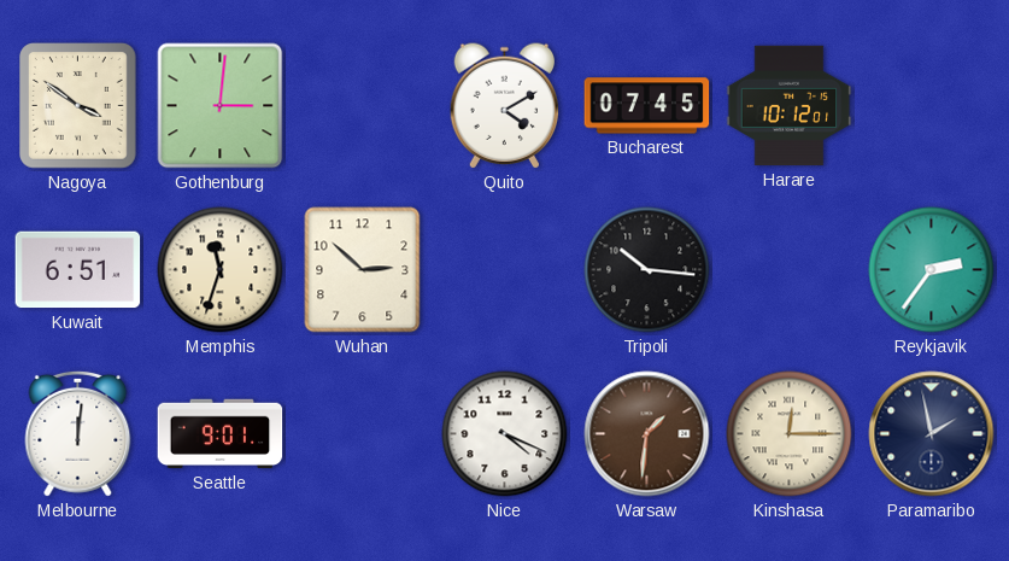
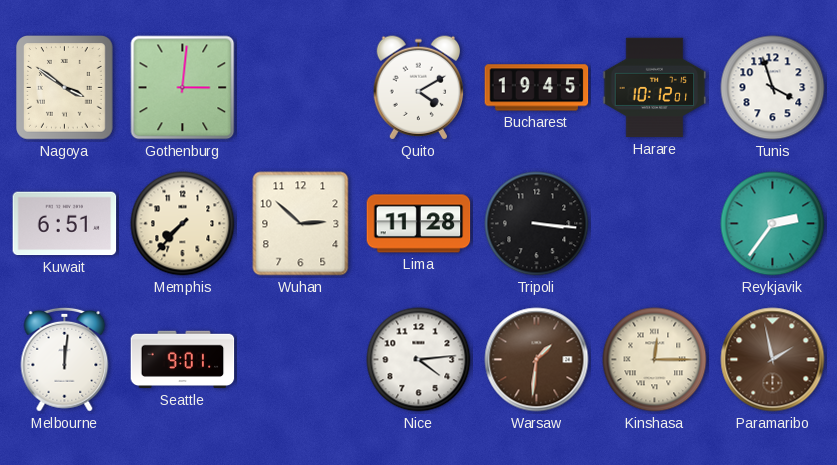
Bucharest: 07:45 -> 19:45 (537, 88)
Tunis: none -> 3:57 (773, 88)
Memphis: 11:33 -> 7:37 (183, 224)
Lima: none -> 11:28 (419, 224)
Tripoli: 10:16 -> 3:16 (537, 224)
Nice: 4:19 -> 4:14 (419, 360)
Paramaribo dial: navy -> brown (773, 360)
